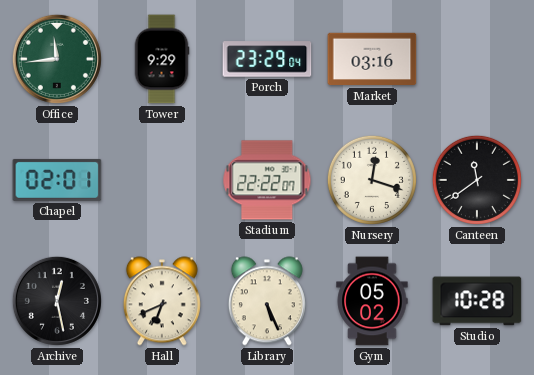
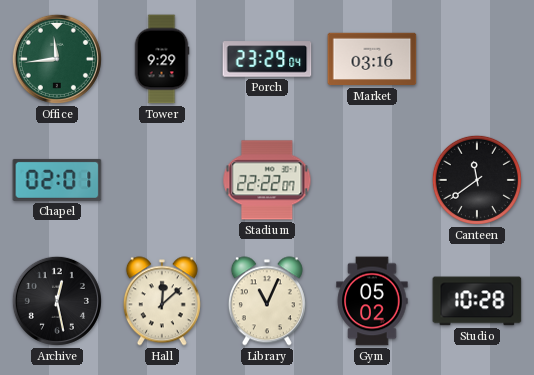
Nursery: 12:18 -> none (372, 180)
Hall: 6:41 -> 12:08 (162, 301)
Library: 5:26 -> 11:04 (267, 301)
